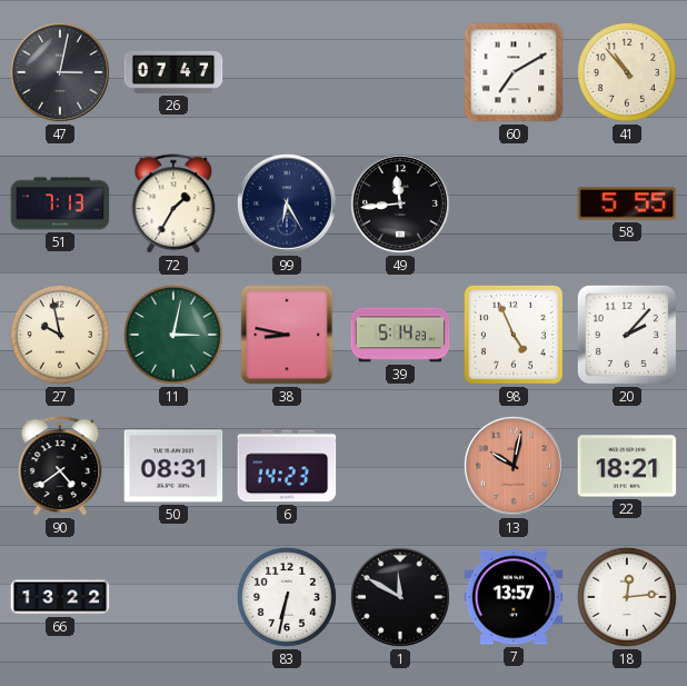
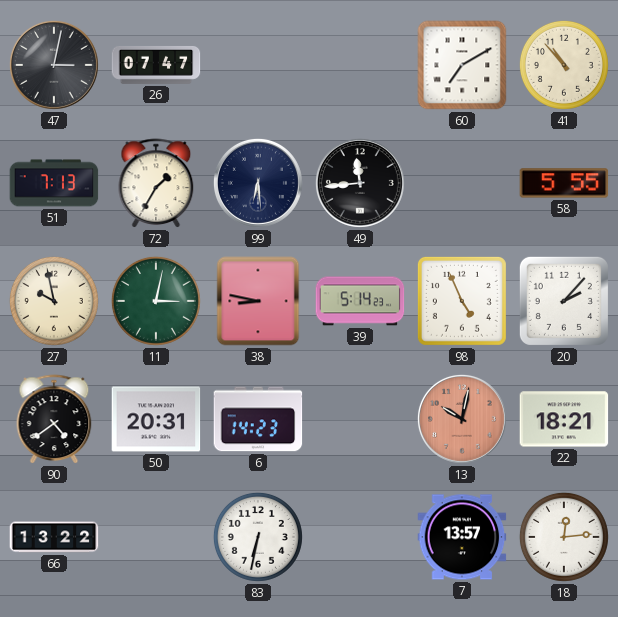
99: 6:25 -> 6:29 (258, 183)
50: 08:31 -> 20:31 (156, 419)
1: 11:50 -> none (400, 597)
